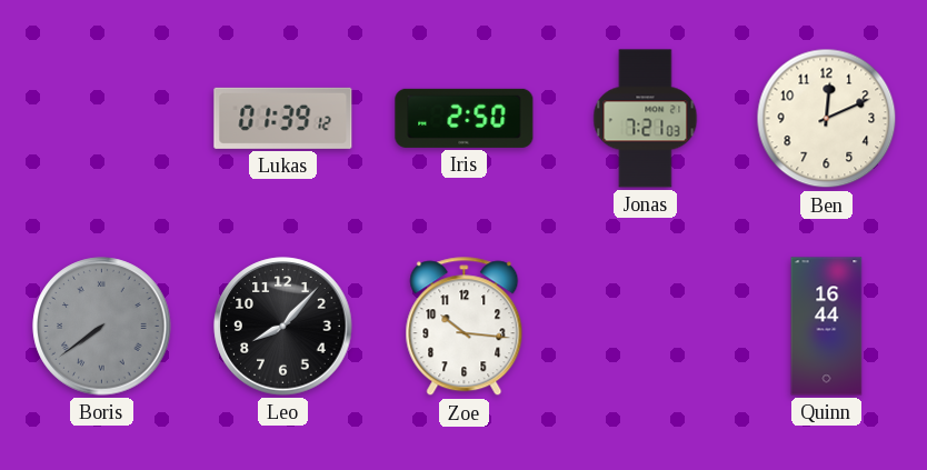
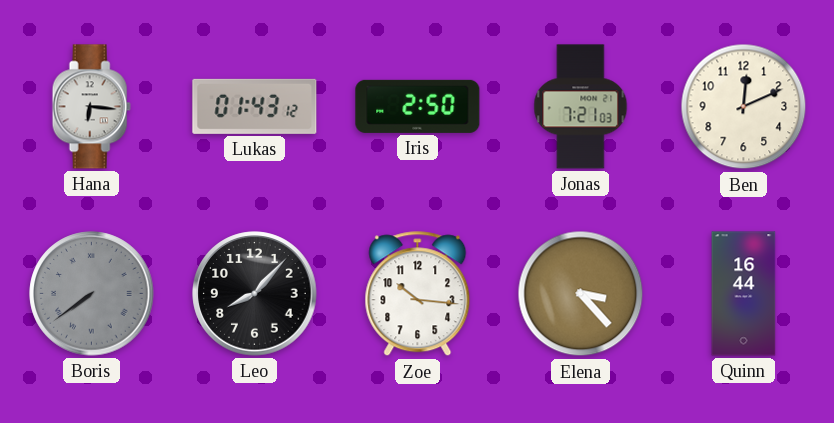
Hana: none -> 6:16 (91, 107)
Lukas: 01:39 -> 01:43 (255, 106)
Elena: none -> 3:23 (581, 294)
